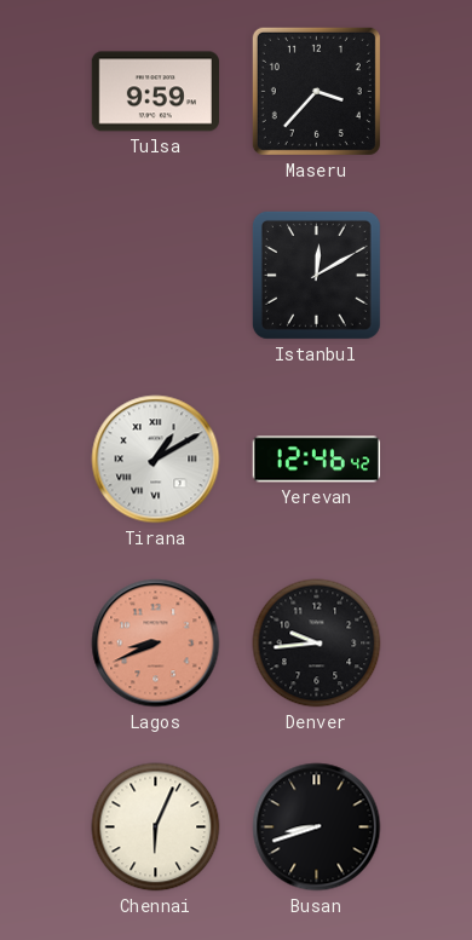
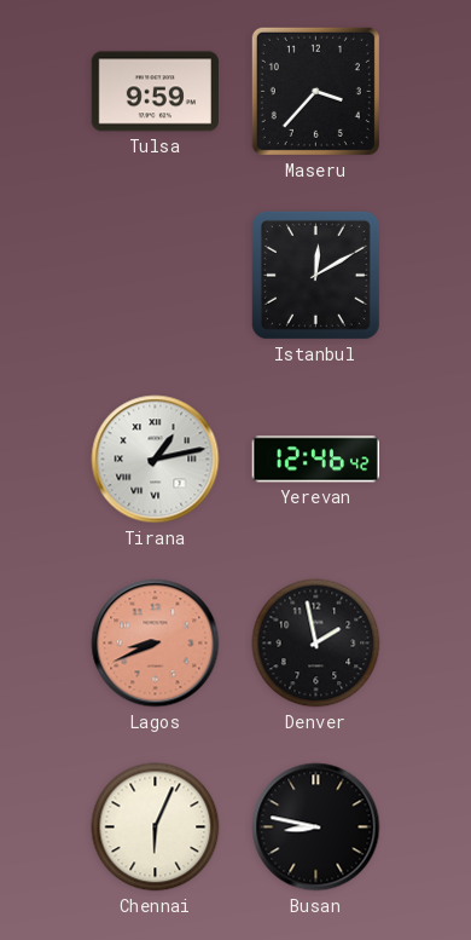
Tirana: 1:10 -> 1:13 (156, 460)
Denver: 9:44 -> 1:58 (316, 644)
Busan: 8:42 -> 8:47 (316, 827)
